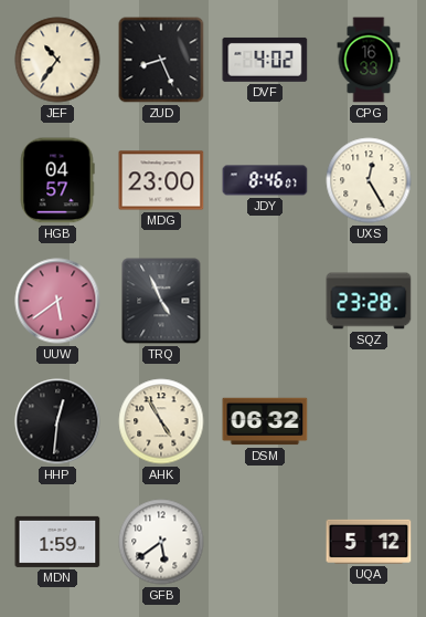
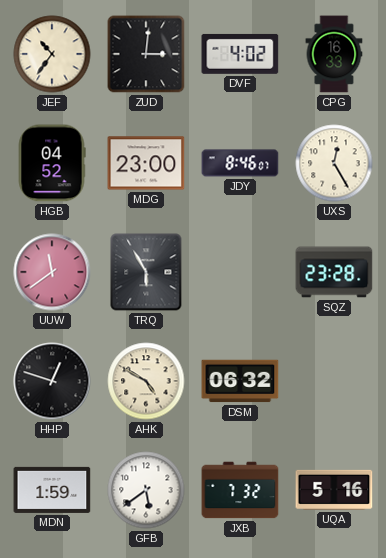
ZUD: 8:26 -> 3:01 (146, 54)
HGB: 04:57 -> 04:52 (52, 163)
UUW: 5:39 -> 11:39 (52, 272)
TRQ: 4:56 -> 5:55 (146, 272)
HHP: 12:31 -> 12:48 (52, 381)
AHK: 4:55 -> 4:50 (146, 381)
JXB: none -> 7:32 (240, 490)
UQA: 5:12 -> 5:16 (334, 490)
